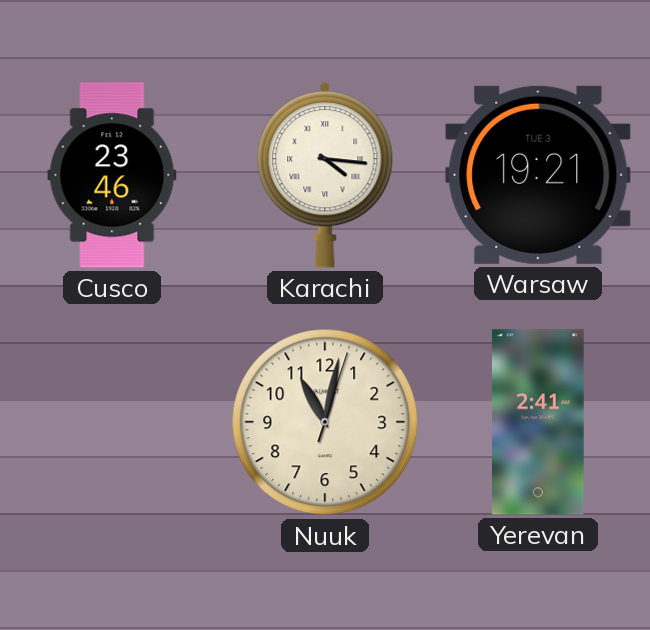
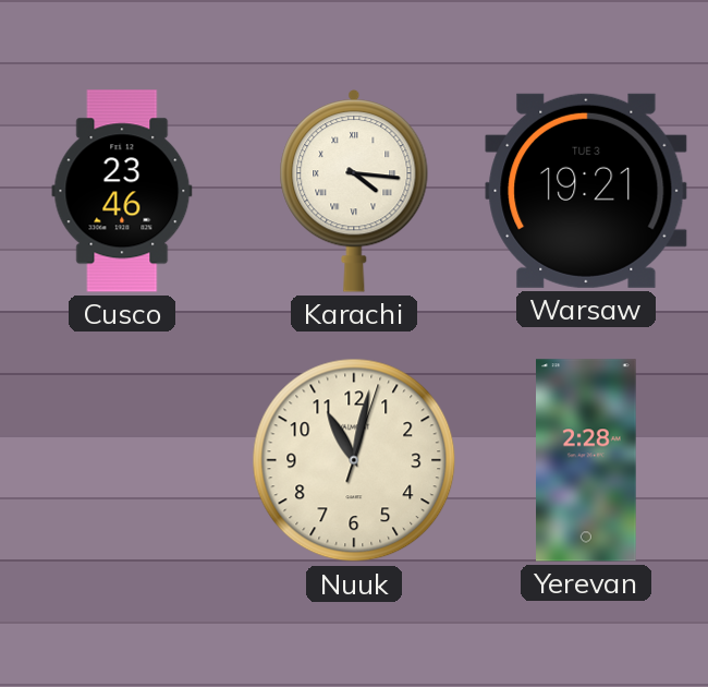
Yerevan: 2:41 -> 2:28 (587, 460)
